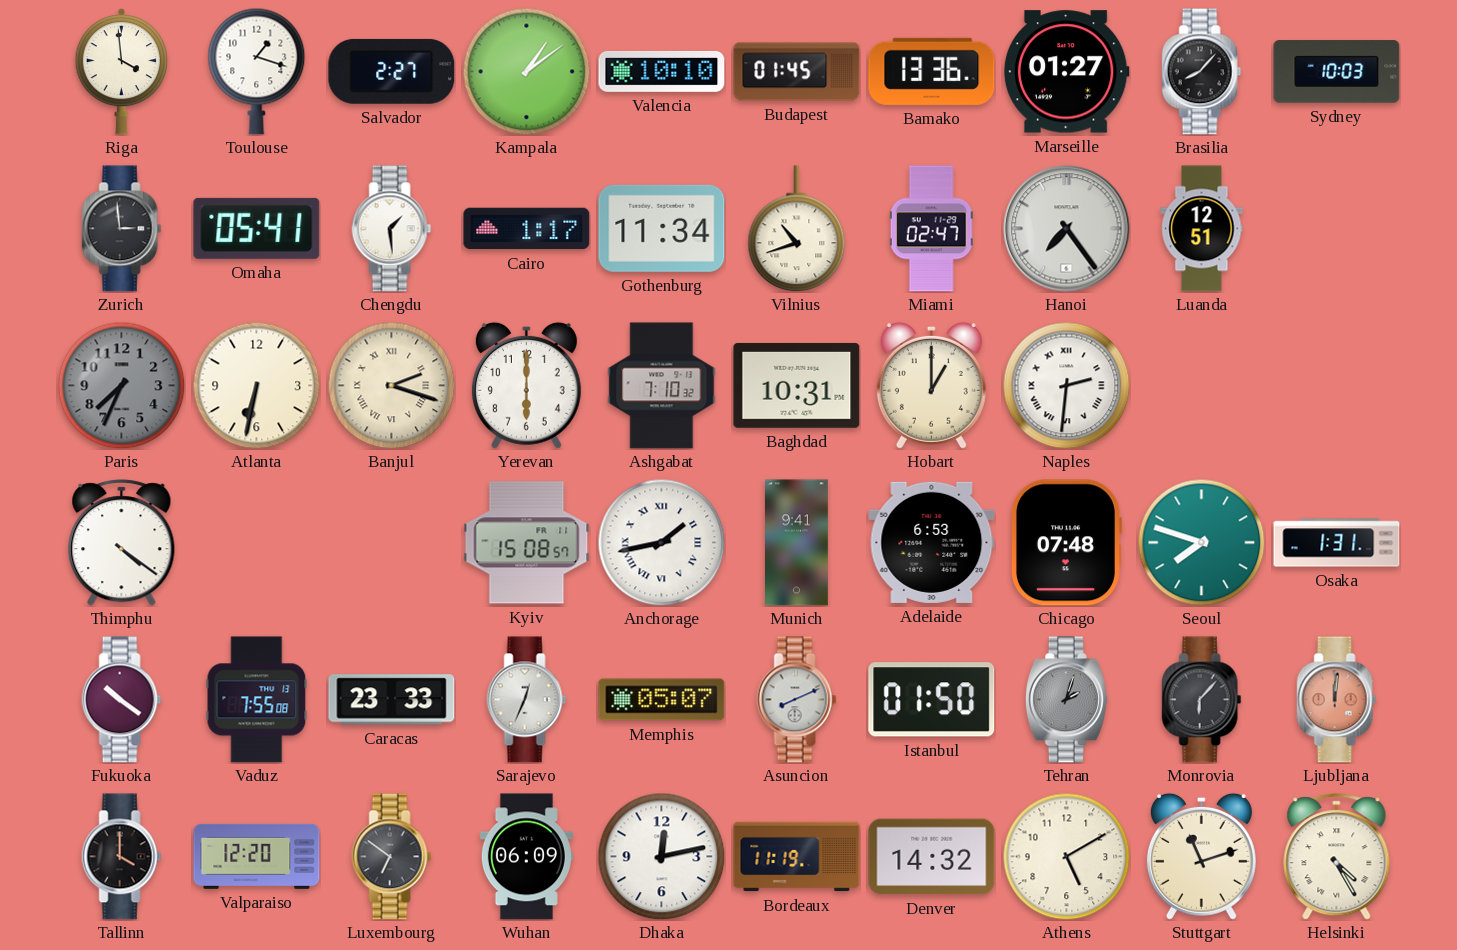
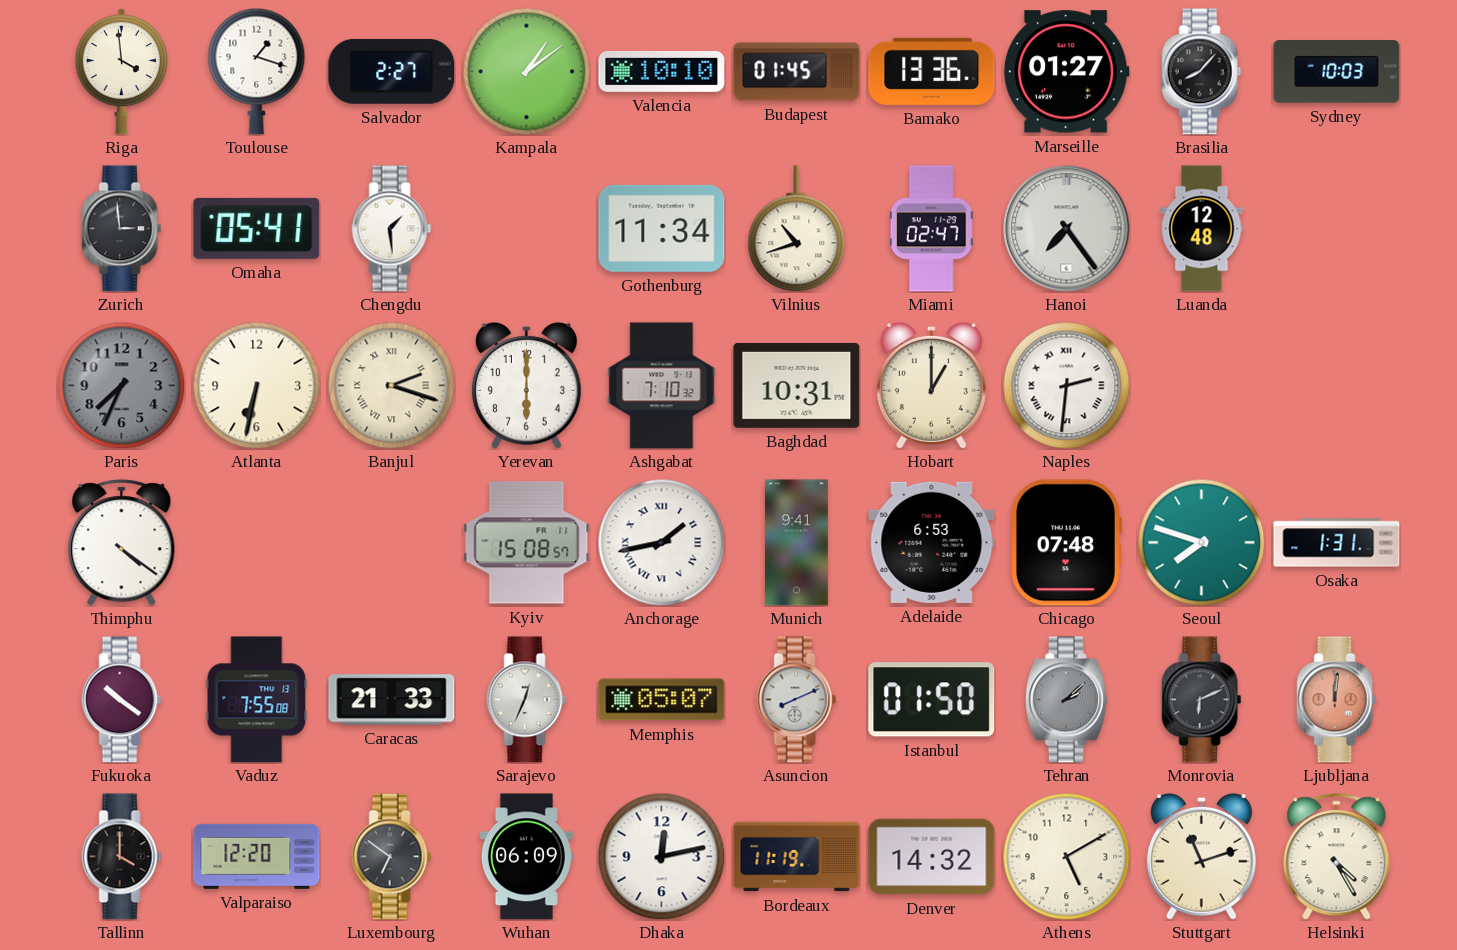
Cairo: 1:17 -> none (527, 229)
Luanda: 12:51 -> 12:48 (1202, 229)
Caracas: 23:33 -> 21:33 (392, 700)
Tehran: 2:03 -> 2:08 (1066, 700)
Monrovia: 6:07 -> 6:11 (1202, 700)
